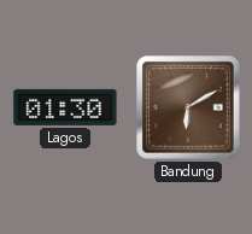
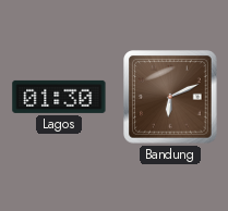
Bandung: 6:10 -> 6:11 (170, 97)
